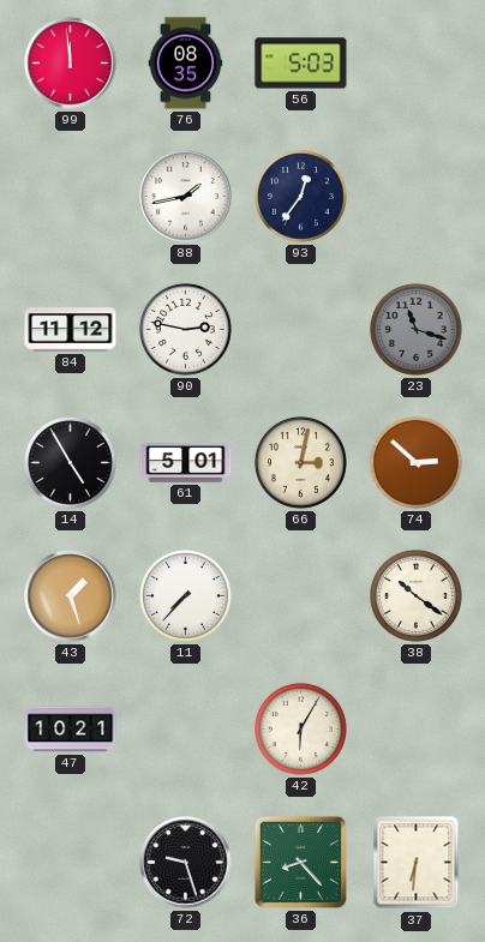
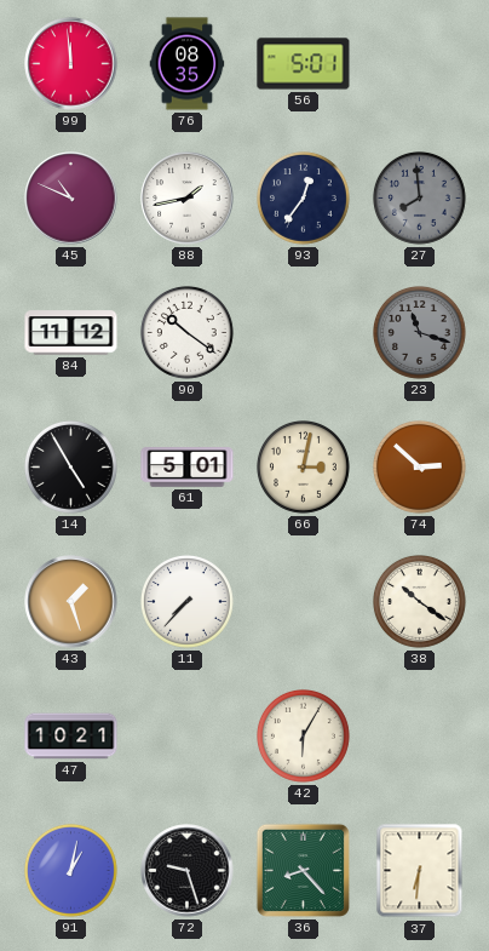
56: 5:03 -> 5:01 (304, 64)
45: none -> 10:49 (71, 199)
27: none -> 7:59 (420, 199)
90: 2:47 -> 10:21 (188, 333)
91: none -> 1:02 (71, 871)
